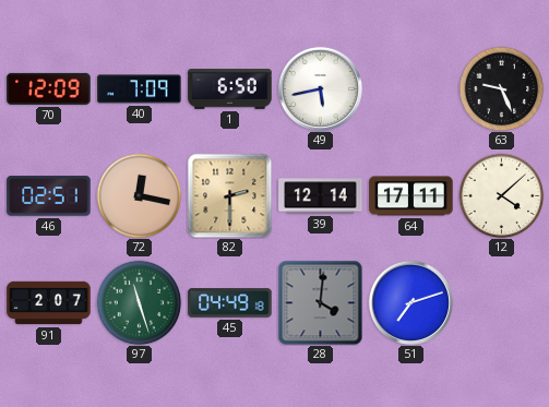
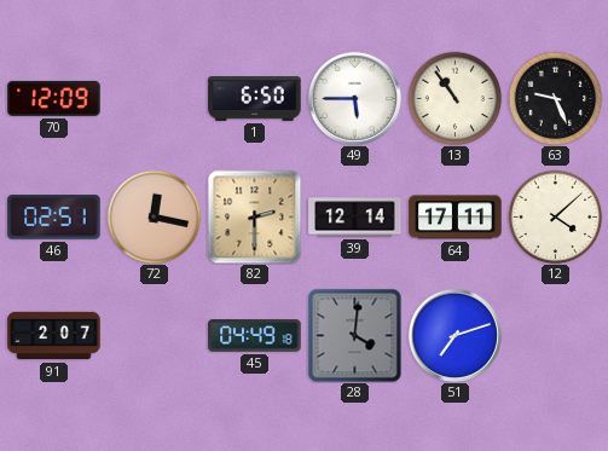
40: 7:09 -> none (140, 89)
49: 5:43 -> 5:45 (354, 98)
13: none -> 10:54 (454, 98)
97: 11:27 -> none (139, 302)
